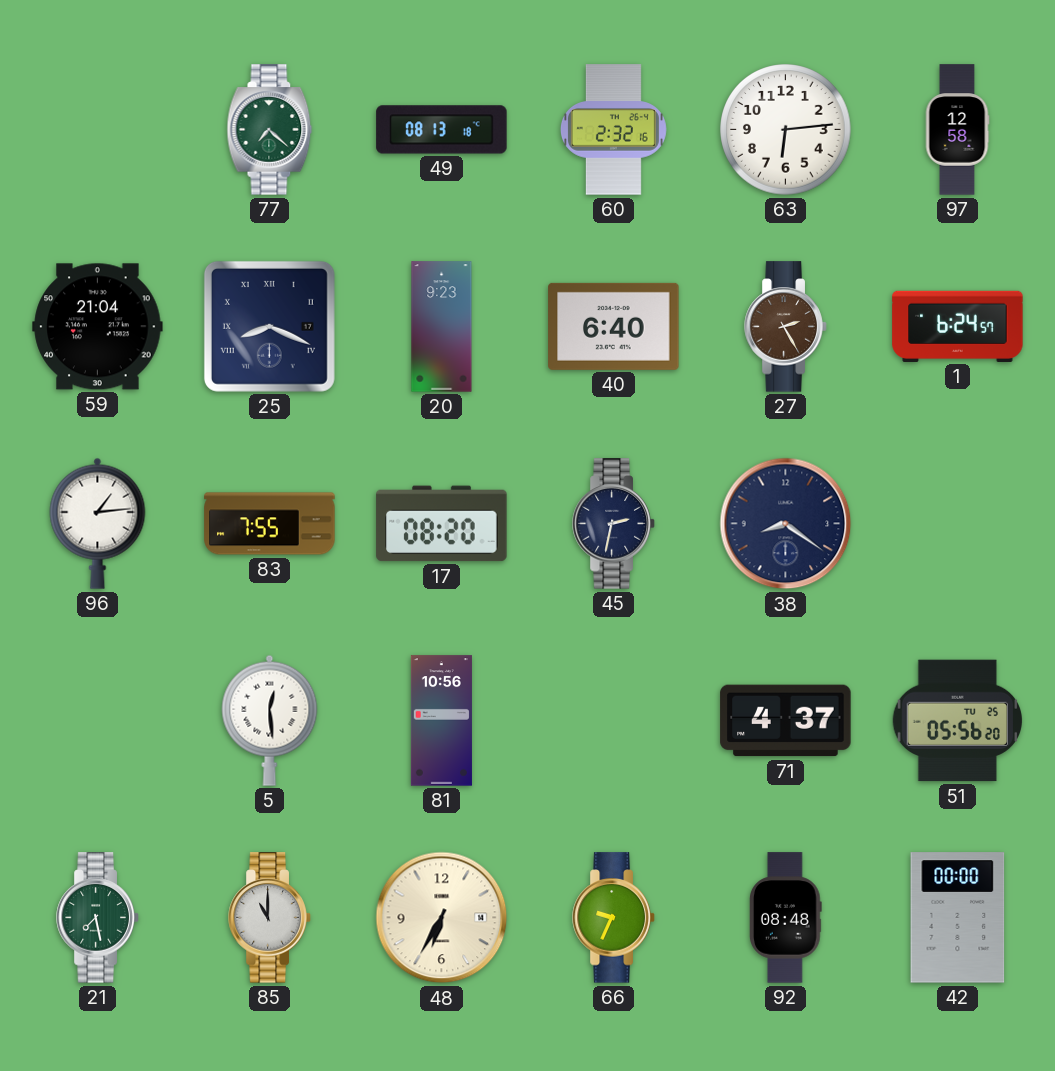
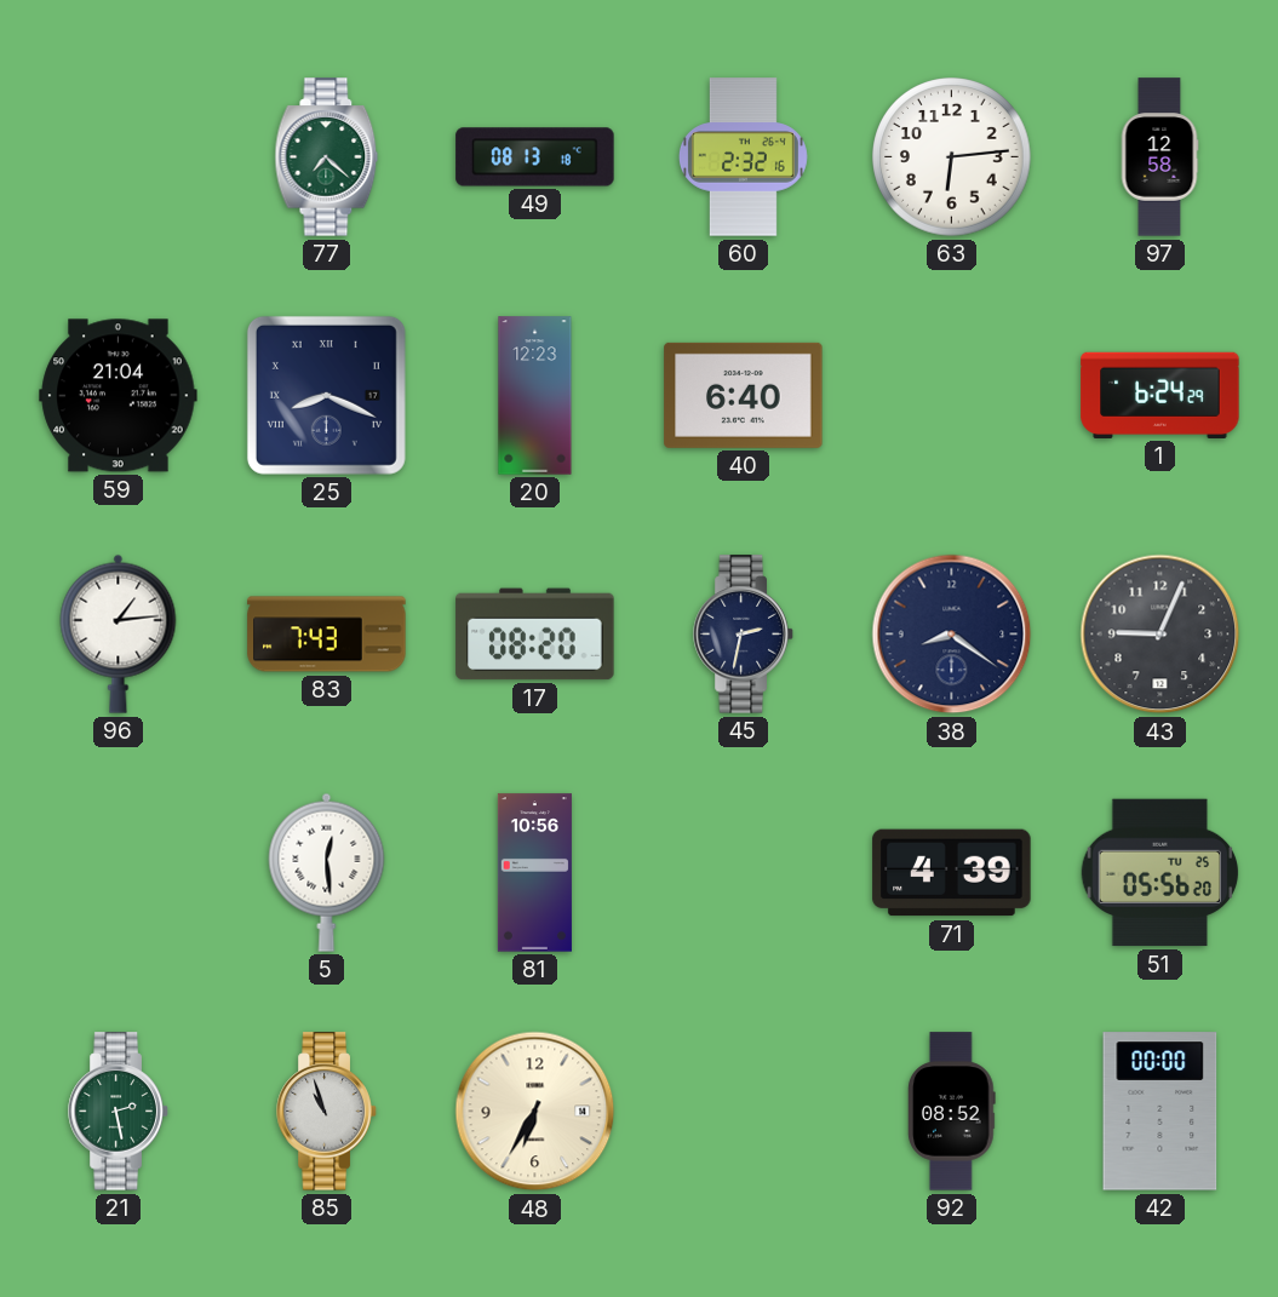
20: 9:23 -> 12:23 (535, 396)
27: 2:25 -> none (786, 327)
1: 6:24:57 -> 6:24:29 (1160, 395)
83: 7:55 -> 7:43 (327, 635)
43: none -> 9:04 (1160, 635)
71: 4:37 -> 4:39 (952, 873)
21: 7:28 -> 2:28 (119, 1112)
85: 11:00 -> 10:57 (327, 1112)
66: 9:34 -> none (614, 918)
92: 08:48 -> 08:52 (952, 1112)
